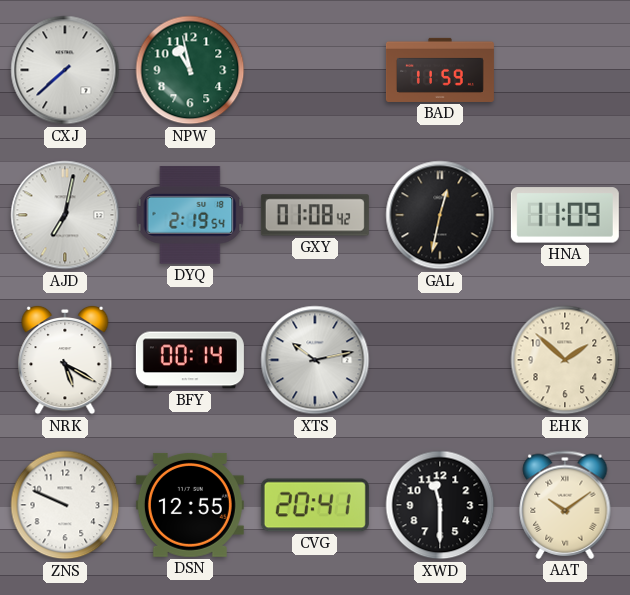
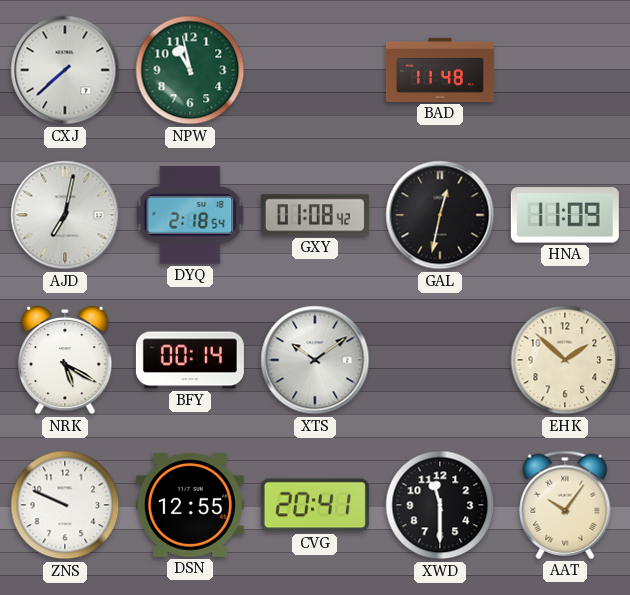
BAD: 11:59 -> 11:48 (440, 70)
DYQ: 2:19 -> 2:18 (190, 215)
XTS: 10:13 -> 10:09 (315, 360)
AAT: 10:09 -> 10:06 (565, 505)
